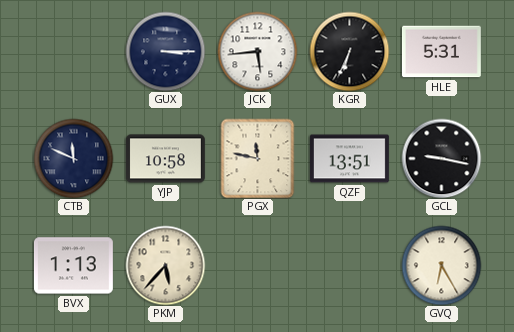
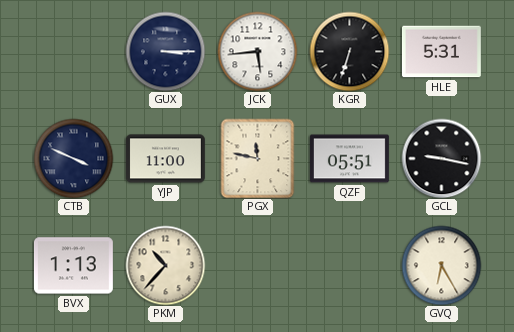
KGR: 6:34 -> 6:33 (349, 51)
CTB: 11:49 -> 3:49 (73, 158)
YJP: 10:58 -> 11:00 (165, 159)
QZF: 13:51 -> 05:51 (349, 159)
PKM: 5:37 -> 10:37 (165, 265)
